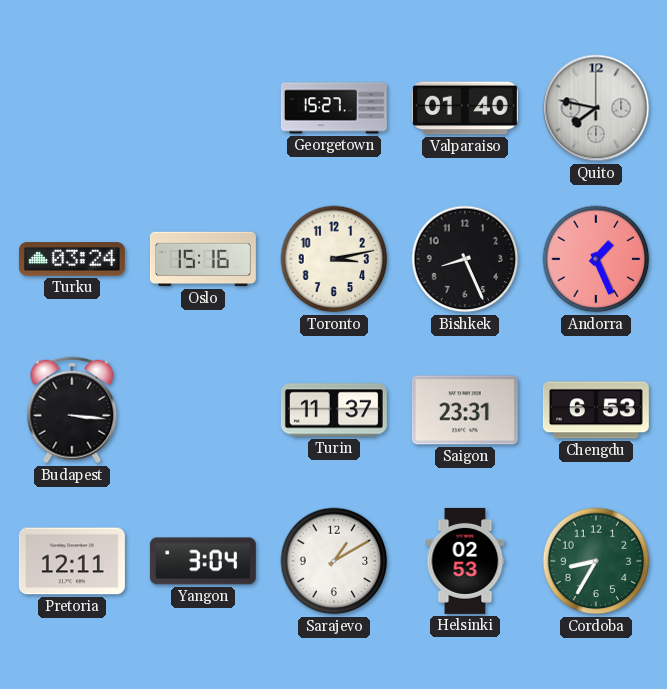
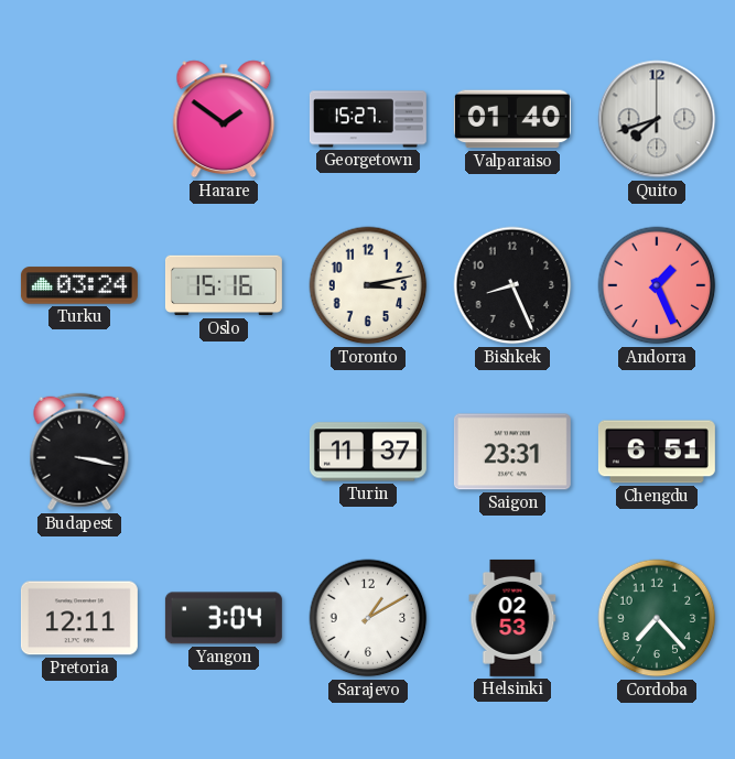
Harare: none -> 1:51 (224, 119)
Quito: 7:47 -> 7:42 (657, 119)
Budapest: 3:16 -> 3:17 (79, 452)
Chengdu: 6:53 -> 6:51 (657, 452)
Cordoba: 8:35 -> 7:23 (657, 618)
